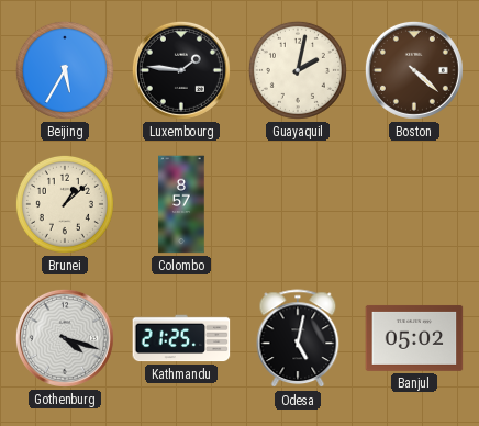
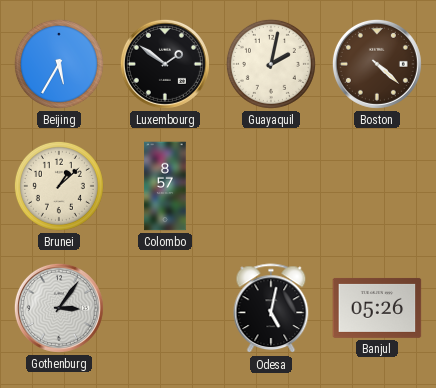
Luxembourg: 1:46 -> 1:51 (165, 64)
Gothenburg: 4:18 -> 3:06 (59, 308)
Kathmandu: 21:25 -> none (181, 338)
Banjul: 05:02 -> 05:26 (377, 308)
